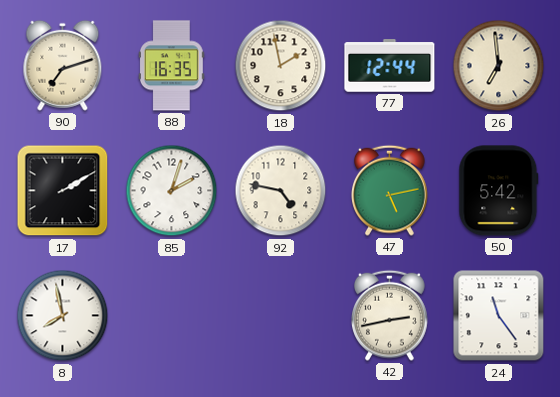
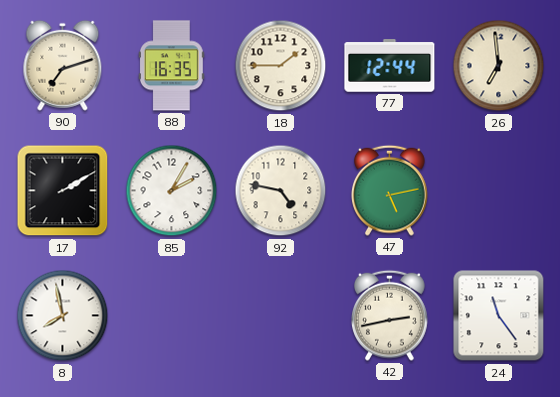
18: 1:58 -> 1:45 (281, 66)
85: 2:03 -> 2:05 (172, 191)
50: 5:42 -> none (499, 191)
